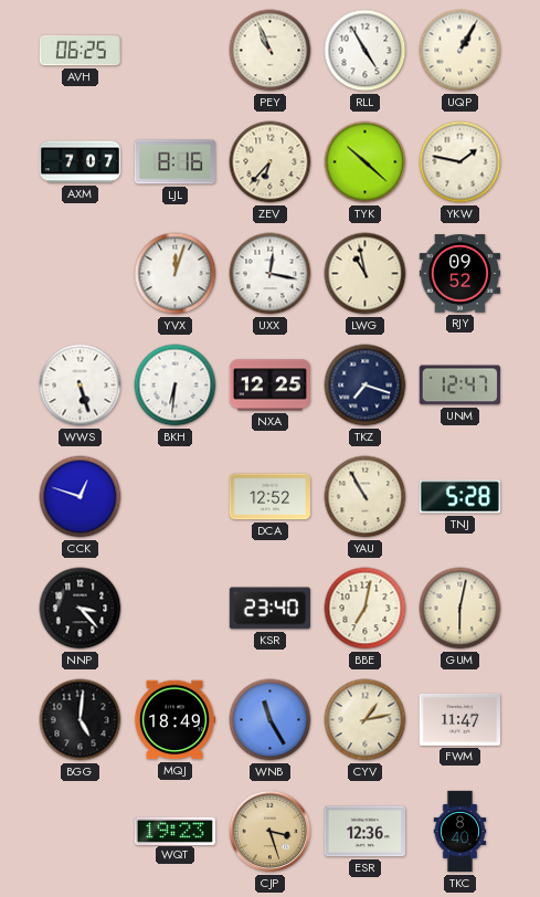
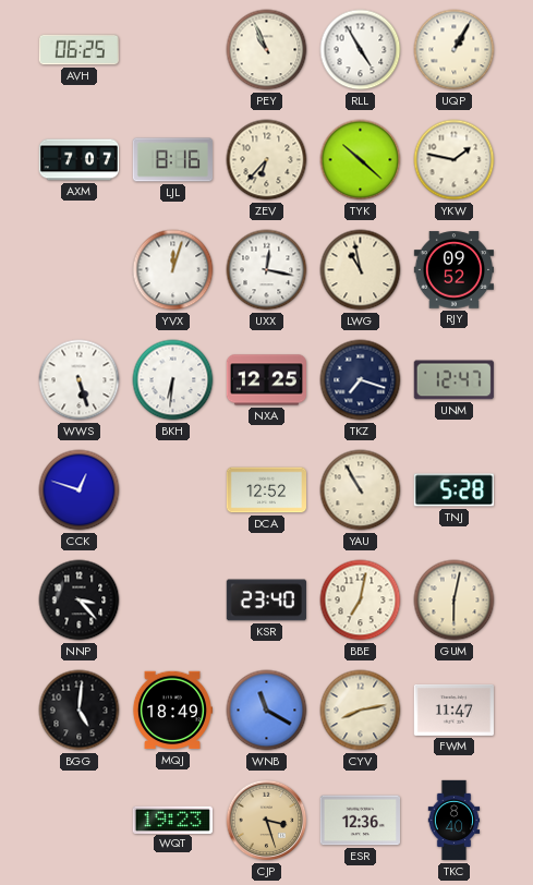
WNB: 11:25 -> 11:20 (267, 711)
CYV: 1:13 -> 8:13 (361, 711)
